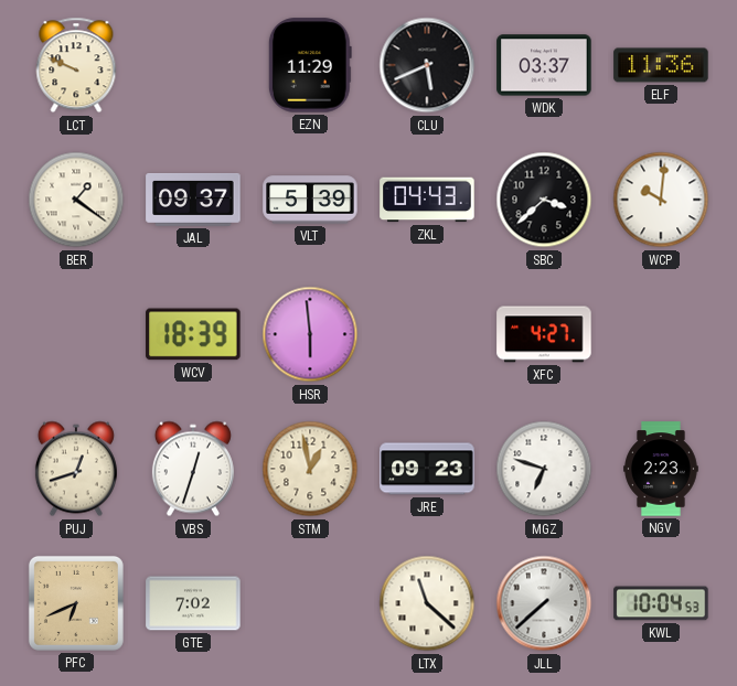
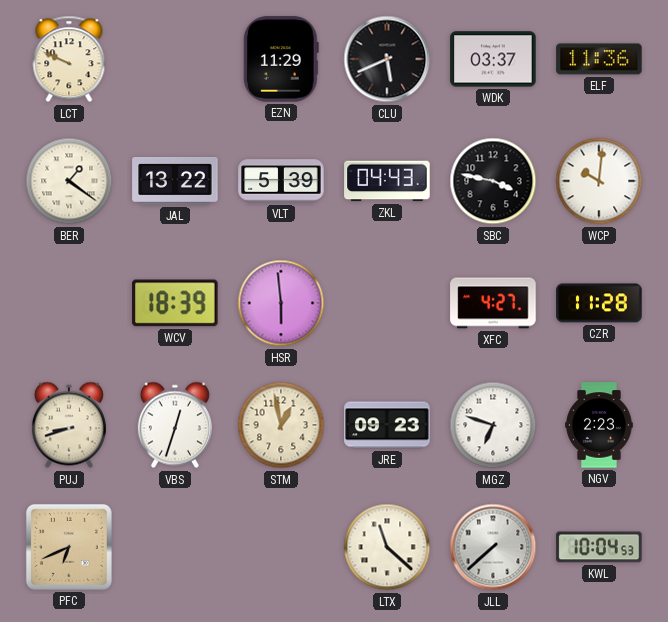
JAL: 09:37 -> 13:22 (175, 182)
SBC: 3:38 -> 3:47 (493, 181)
CZR: none -> 11:28 (599, 303)
PUJ: 12:42 -> 8:42 (69, 425)
GTE: 7:02 -> none (193, 603)
